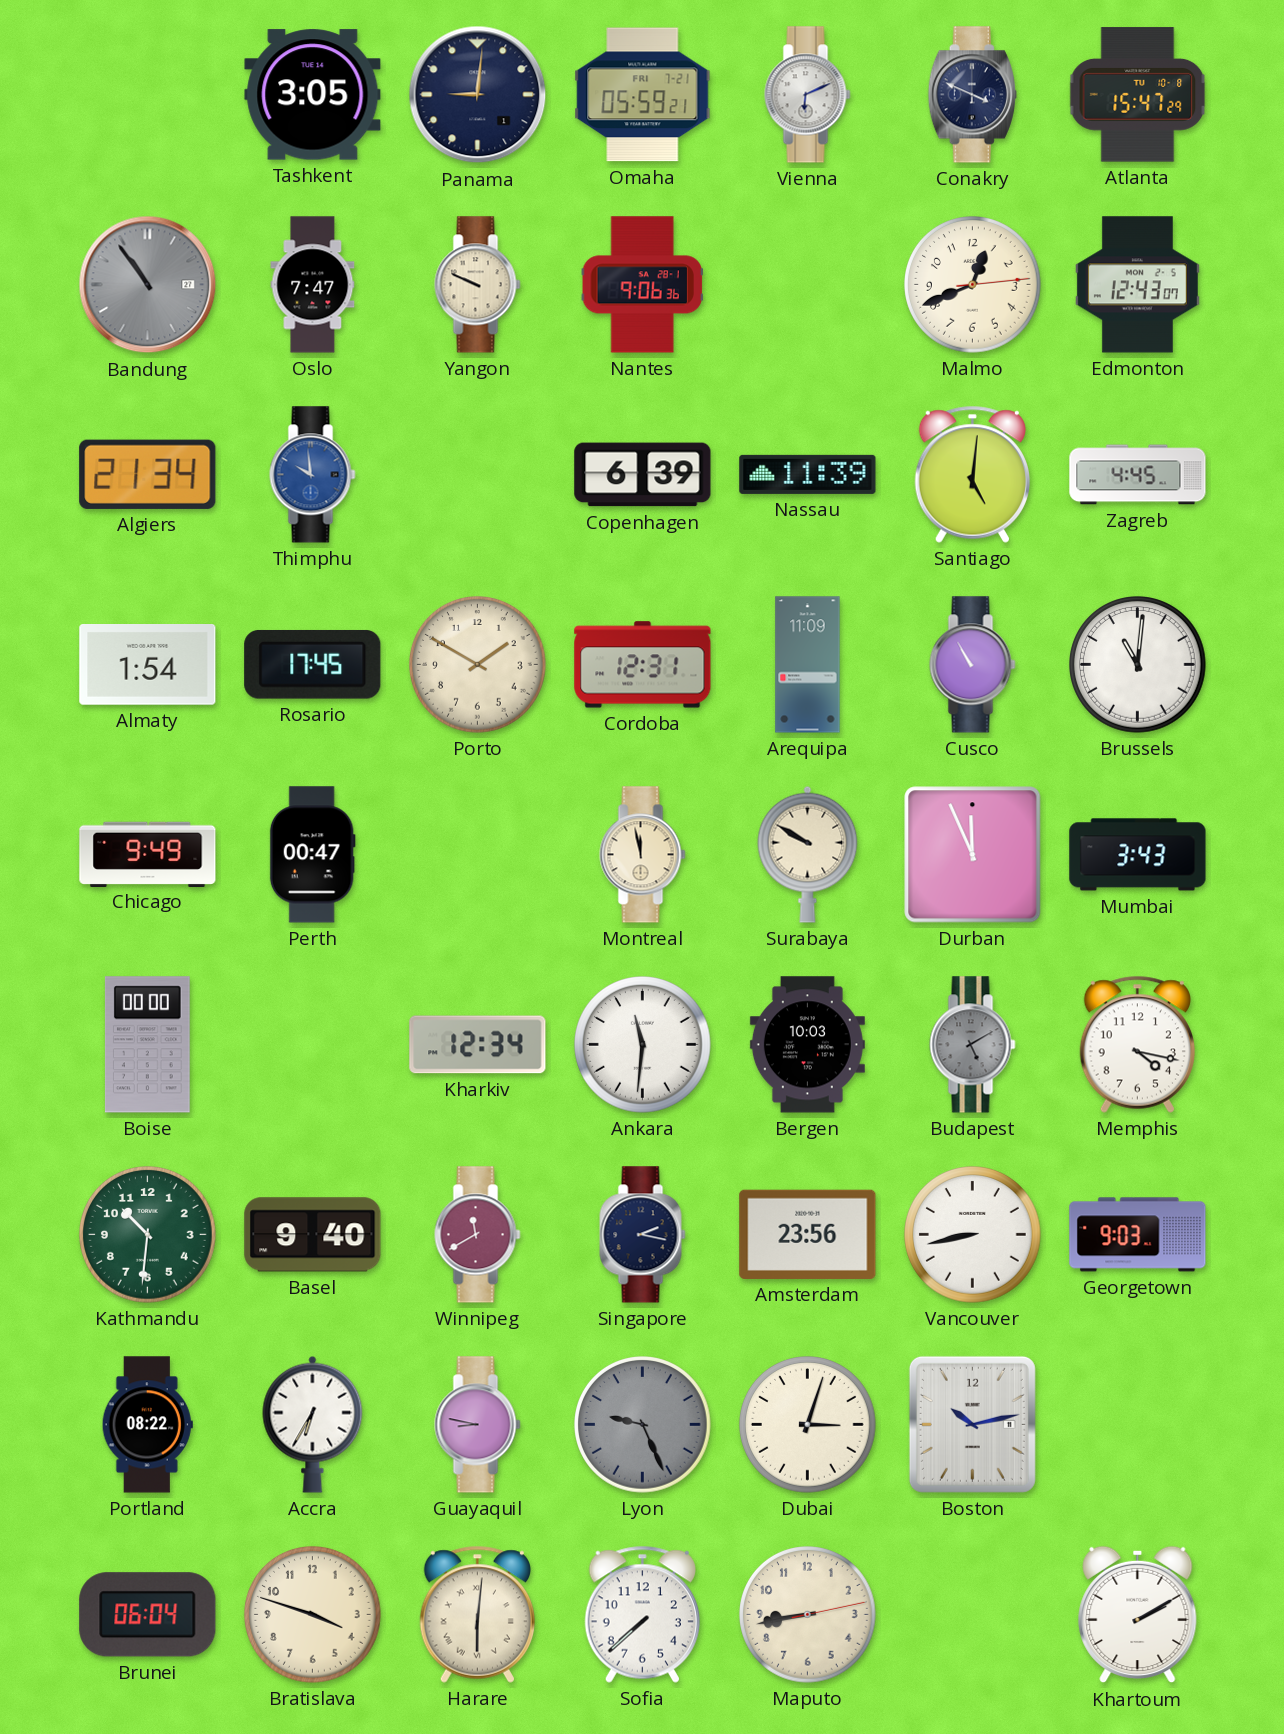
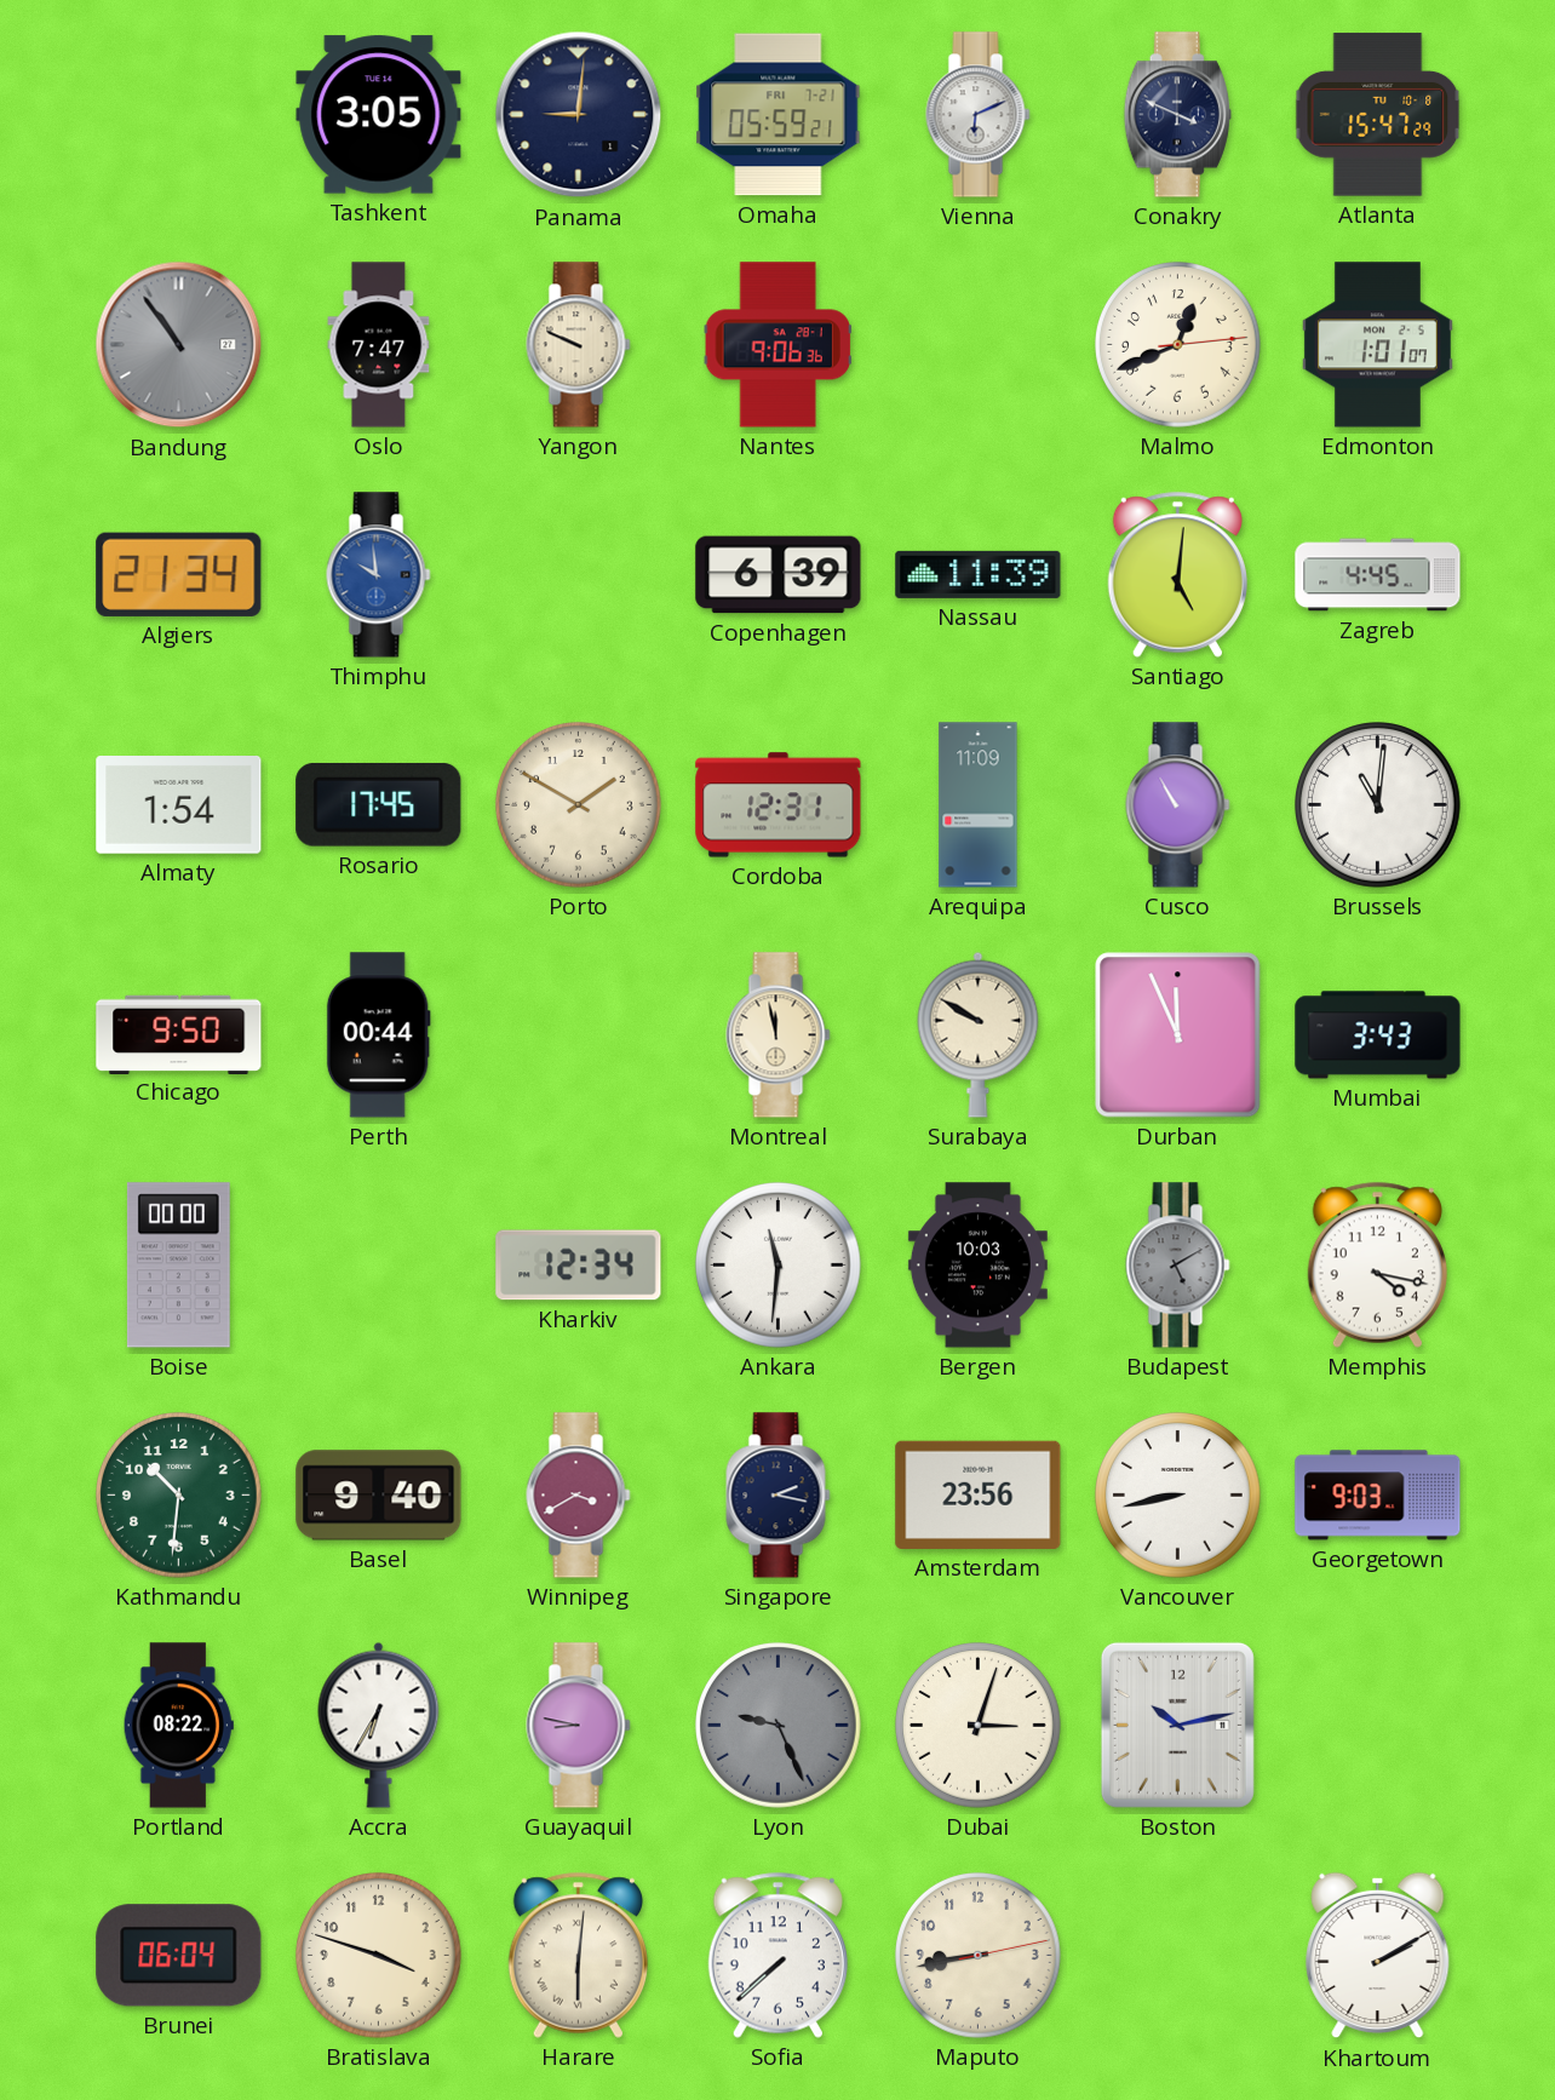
Edmonton: 12:43 -> 1:01 (1377, 345)
Chicago: 9:49 -> 9:50 (179, 1034)
Perth: 00:47 -> 00:44 (378, 1035)
Winnipeg: 11:40 -> 3:40 (579, 1496)
